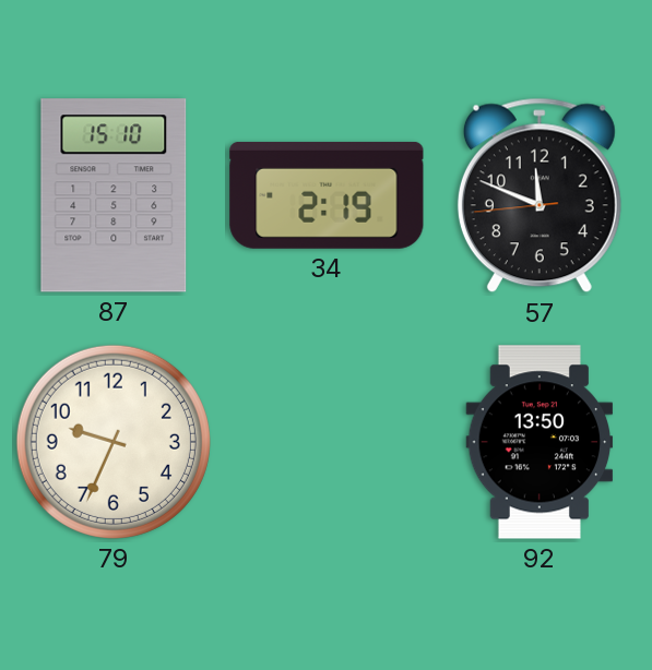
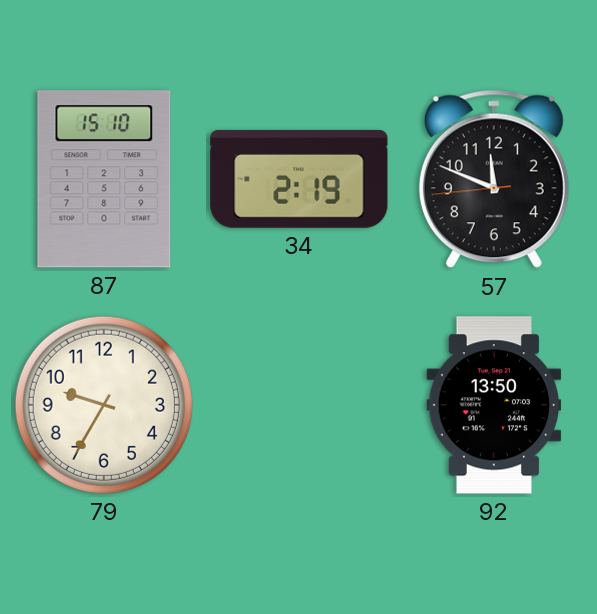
79: 9:34 -> 9:35 (104, 405)
